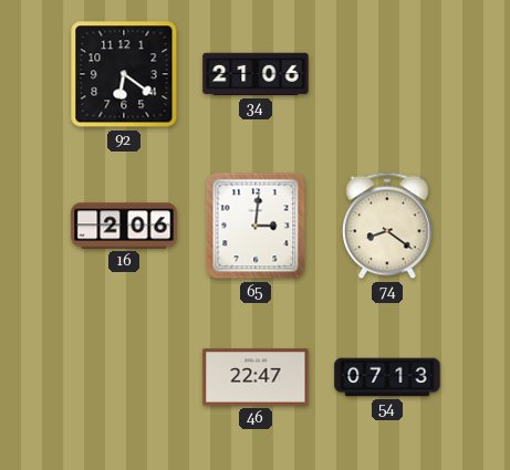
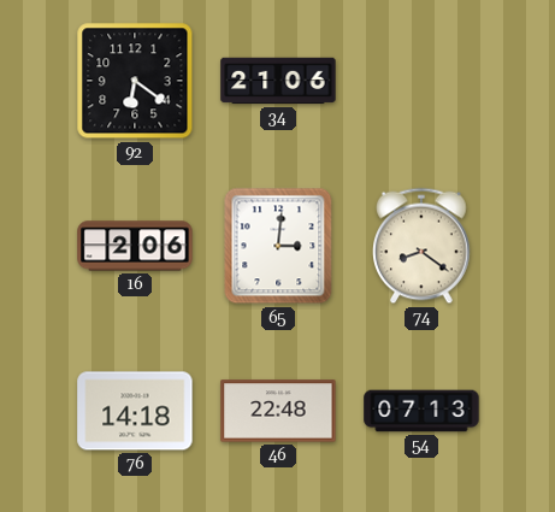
76: none -> 14:18 (135, 411)
46: 22:47 -> 22:48 (278, 411)
